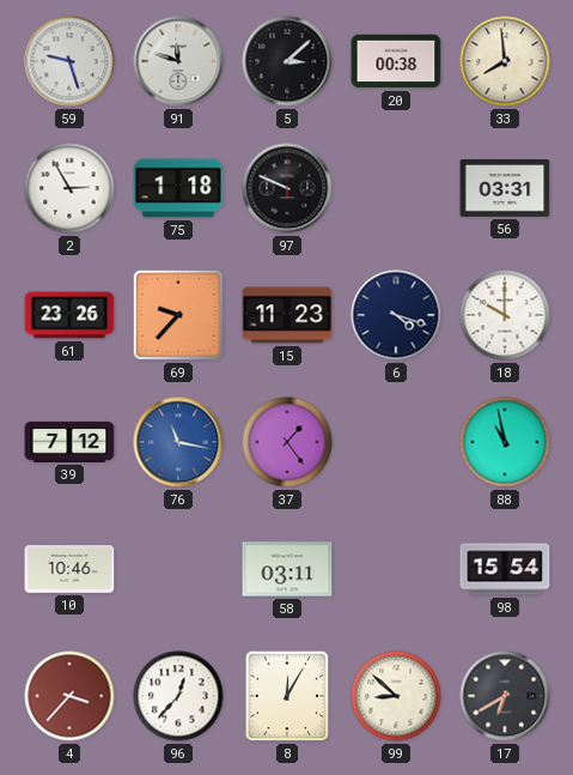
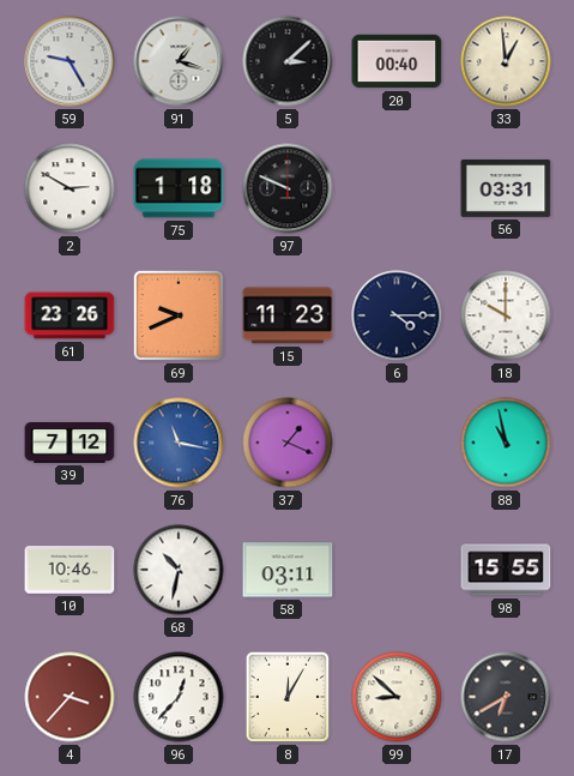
59: 9:27 -> 9:25 (70, 61)
91: 11:48 -> 1:18 (179, 61)
20: 00:38 -> 00:40 (397, 61)
33: 7:59 -> 12:59 (506, 61)
2: 2:55 -> 2:50 (70, 188)
69: 9:37 -> 9:41 (179, 315)
6: 4:18 -> 4:15 (397, 315)
37: 1:24 -> 1:19 (288, 443)
68: none -> 10:32 (179, 570)
98: 15:54 -> 15:55 (506, 570)
